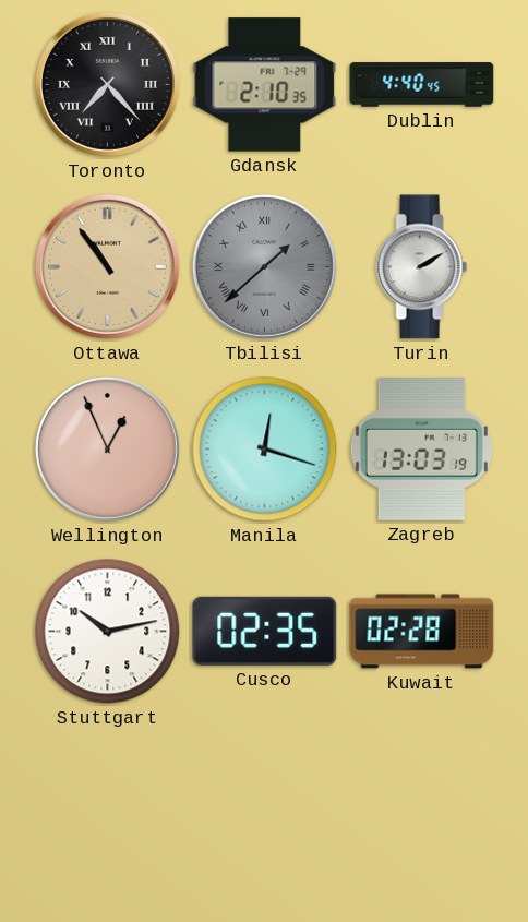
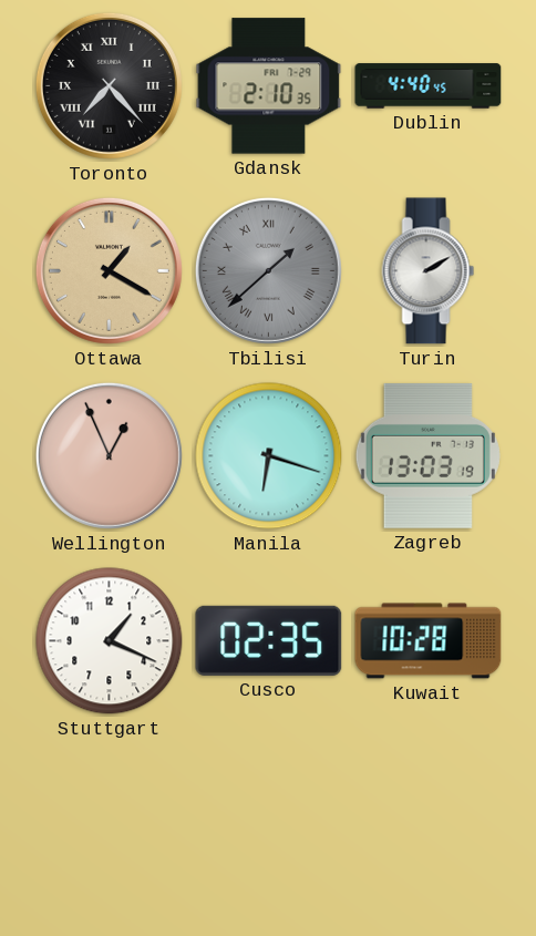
Ottawa: 10:54 -> 1:20 (109, 270)
Manila: 12:18 -> 6:18 (269, 456)
Stuttgart: 10:13 -> 1:19 (110, 641)
Kuwait: 02:28 -> 10:28 (429, 641)
